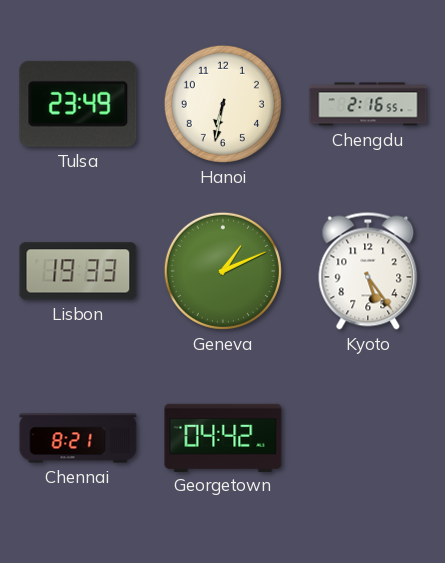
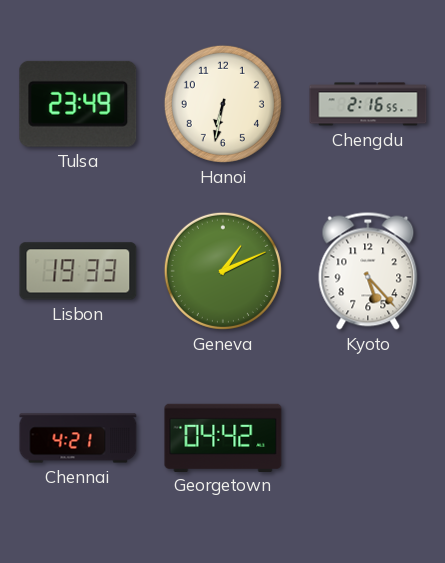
Kyoto: 5:24 -> 5:23 (368, 271)
Chennai: 8:21 -> 4:21 (78, 438)
